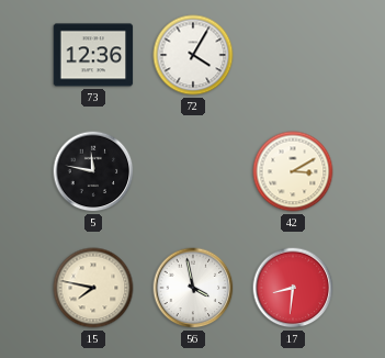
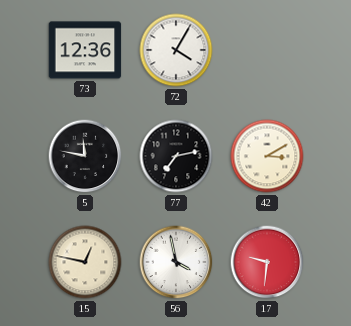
77: none -> 7:13 (176, 156)
15: 7:47 -> 12:47 (85, 262)
17: 8:31 -> 9:31 (267, 262)
